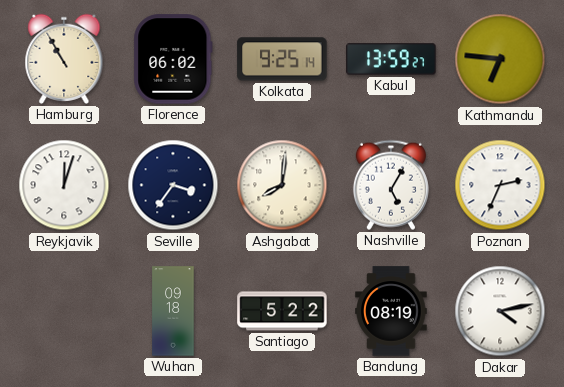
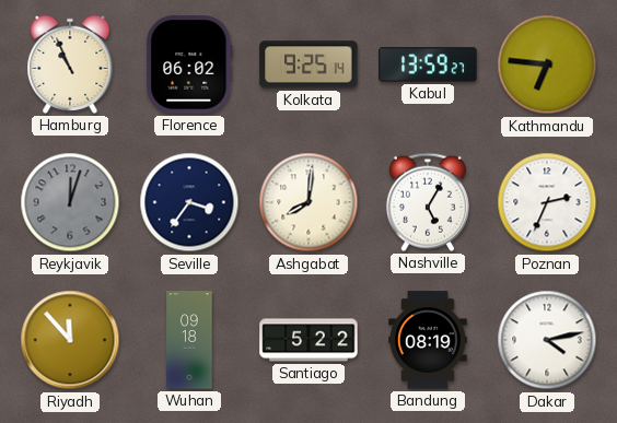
Hamburg: 10:55 -> 10:56 (70, 64)
Reykjavik dial: white -> grey (70, 202)
Riyadh: none -> 11:53 (70, 340)
